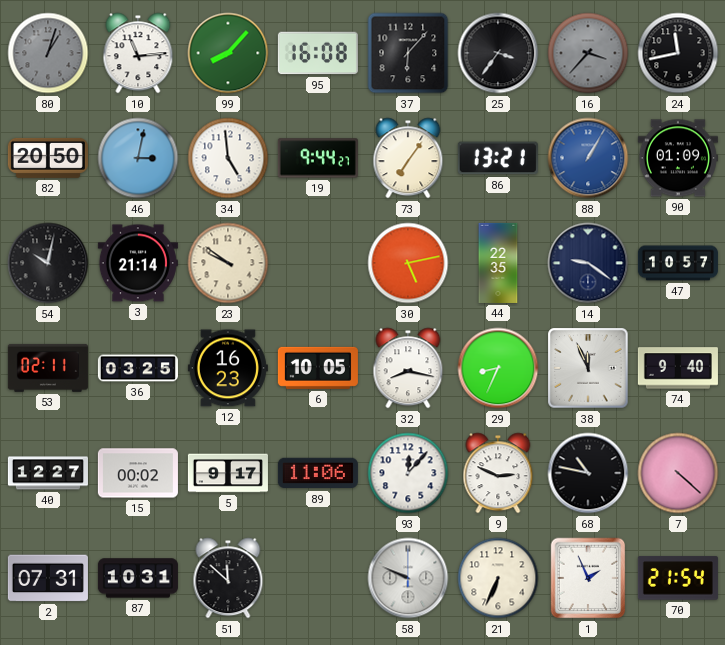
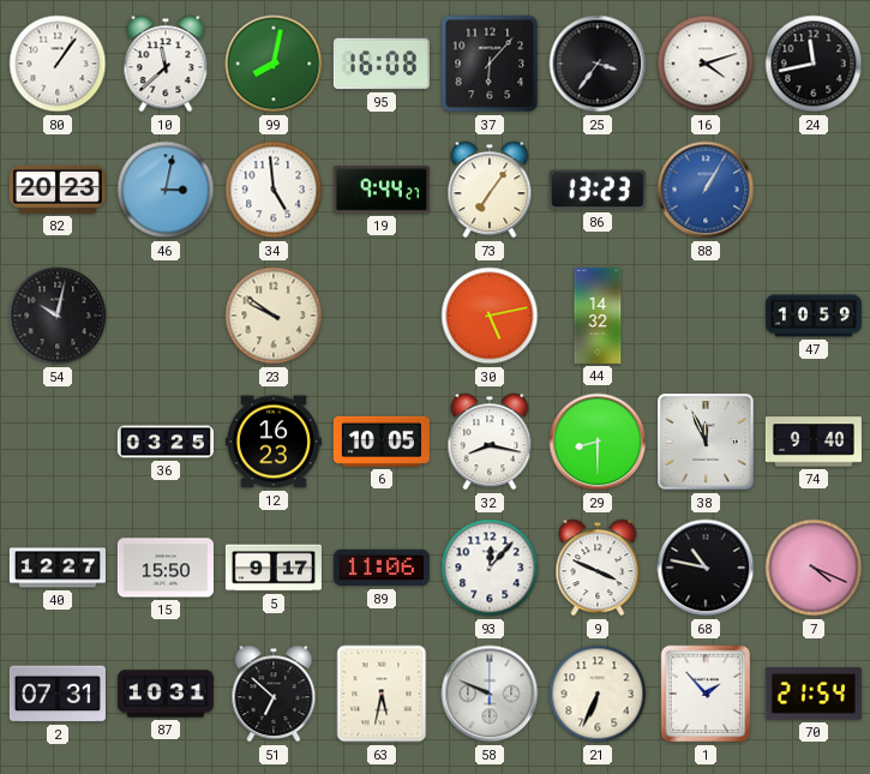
80: 1:03 -> 1:06 (58, 64)
80 dial: grey -> white (58, 64)
10: 11:14 -> 11:38 (166, 64)
99: 8:07 -> 8:02 (274, 64)
16: 3:37 -> 4:12 (706, 64)
16 dial: grey -> white (706, 64)
82: 20:50 -> 20:23 (58, 190)
86: 13:21 -> 13:23 (598, 190)
90: 01:09 -> none (678, 158)
3: 21:14 -> none (138, 263)
44: 22:35 -> 14:32 (598, 316)
14: 9:21 -> none (588, 263)
47: 10:57 -> 10:59 (814, 316)
53: 02:11 -> none (48, 368)
29: 8:34 -> 8:30 (598, 442)
15: 00:02 -> 15:50 (166, 568)
9: 2:49 -> 3:49 (598, 568)
7: 4:22 -> 4:19 (814, 568)
51: 11:52 -> 6:52 (274, 694)
63: none -> 5:32 (382, 694)
1: 1:56 -> 1:53 (706, 694)
